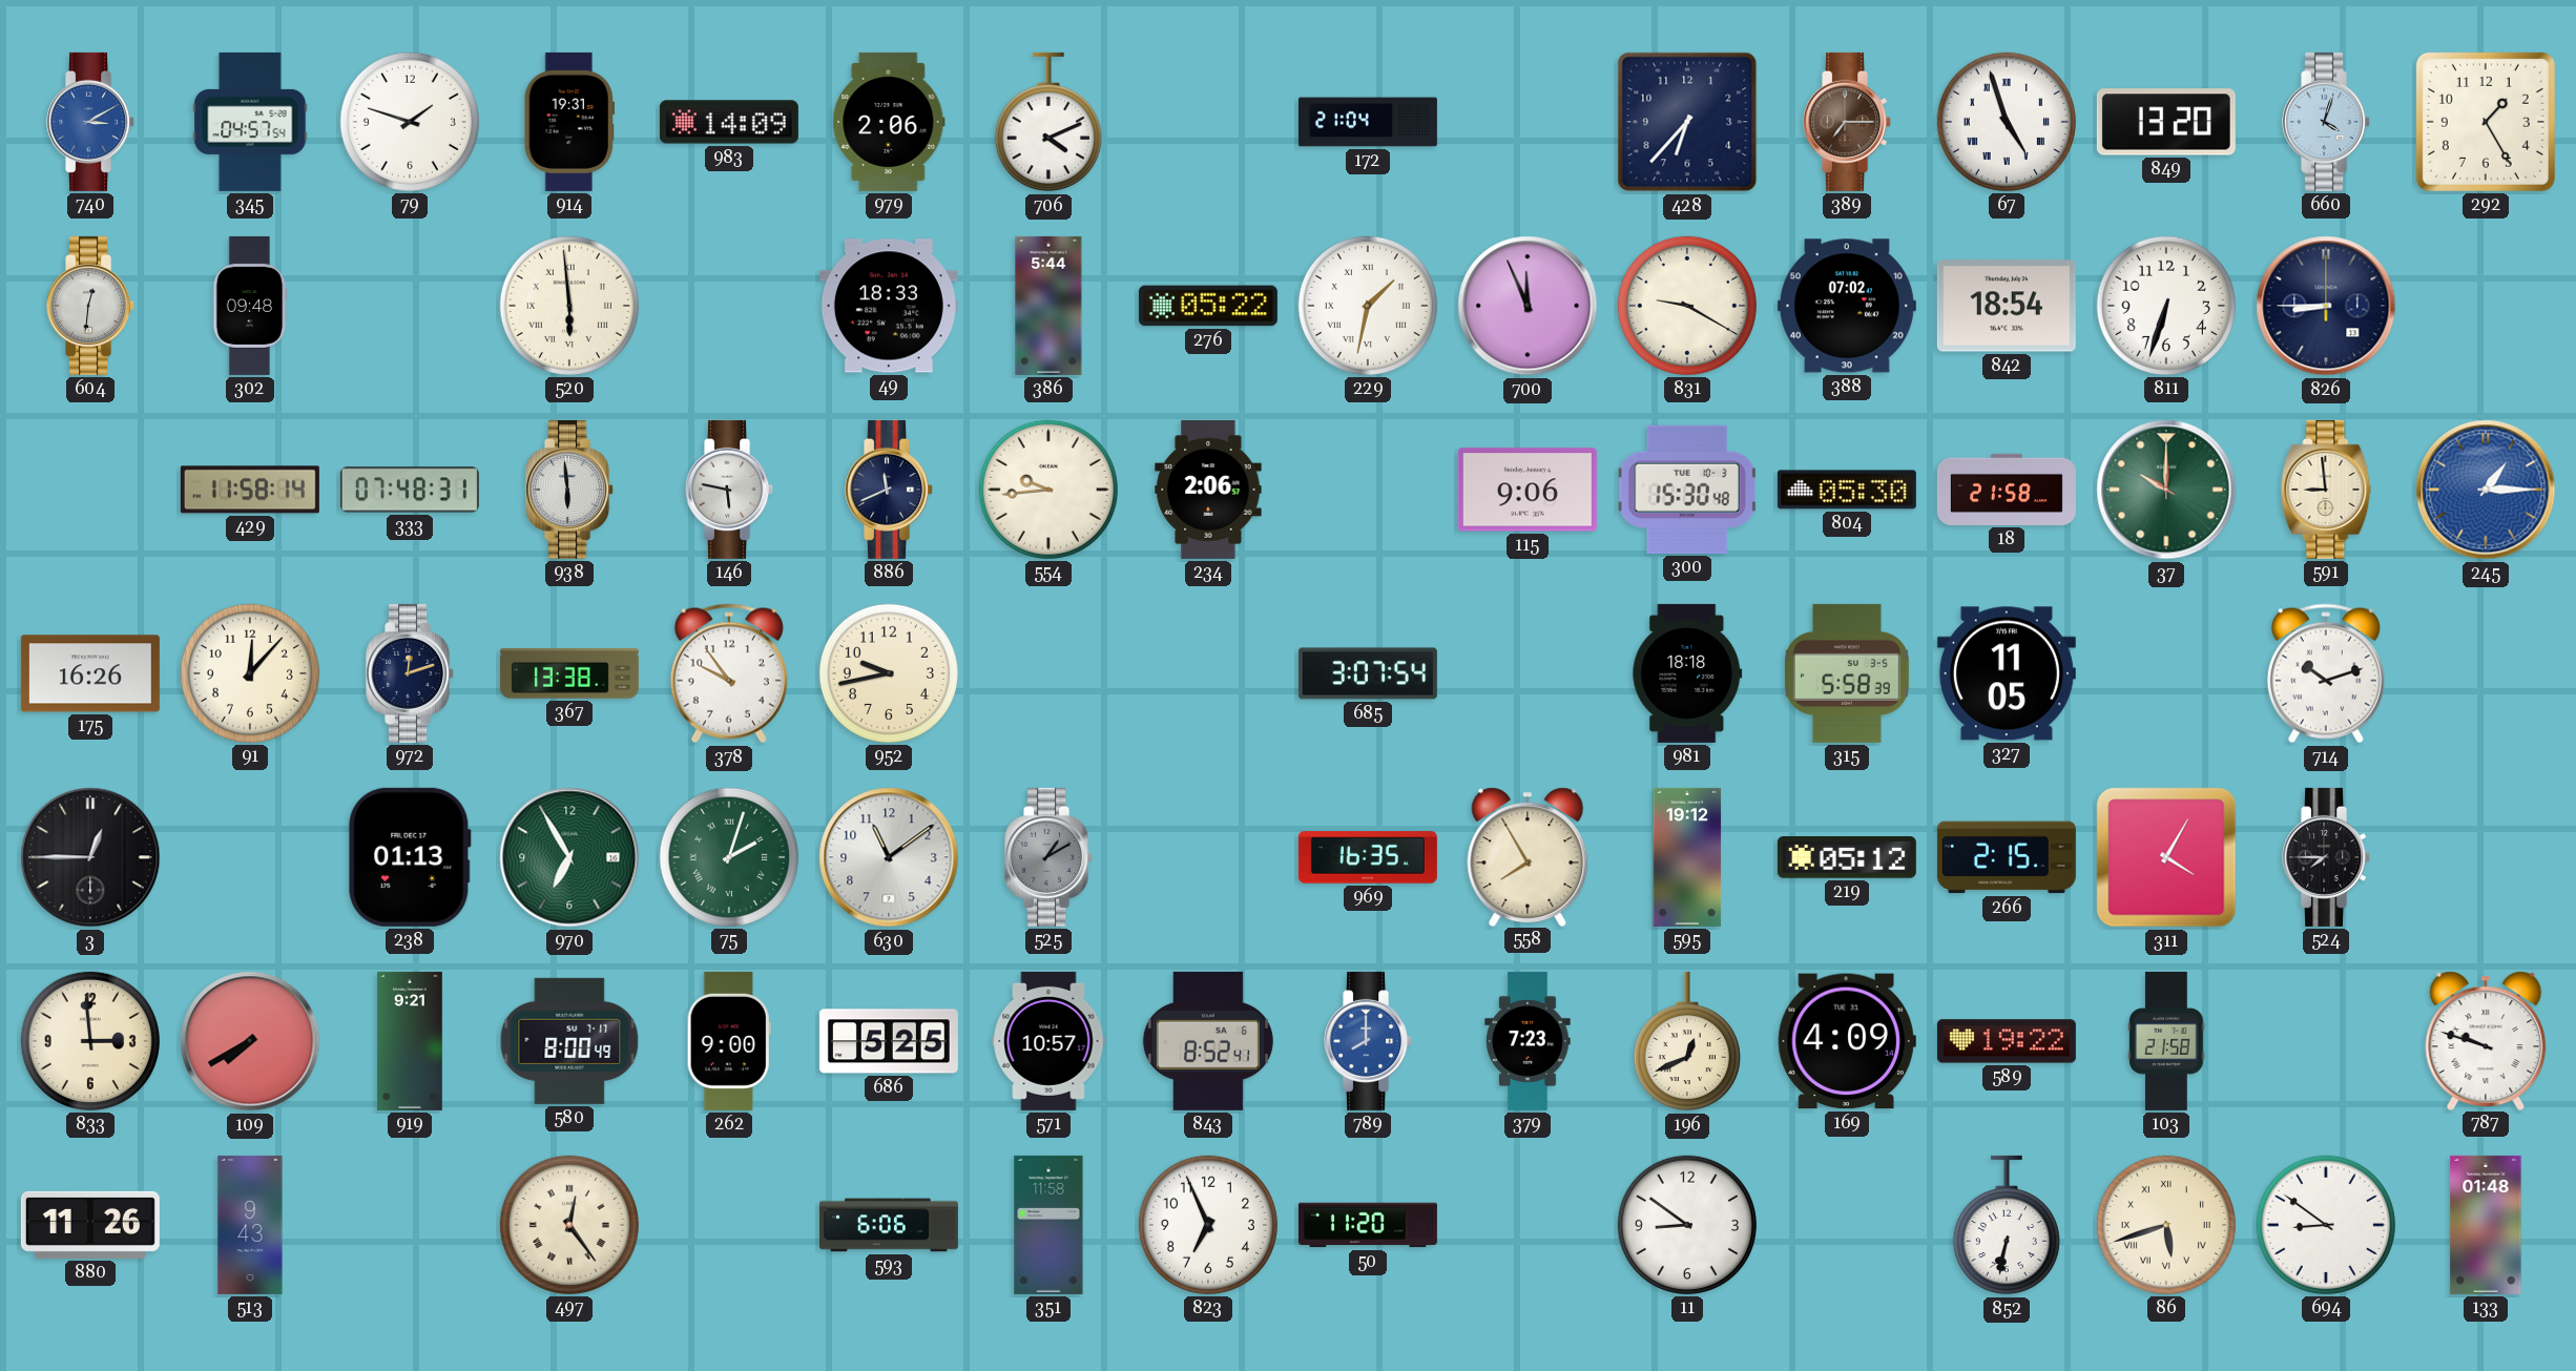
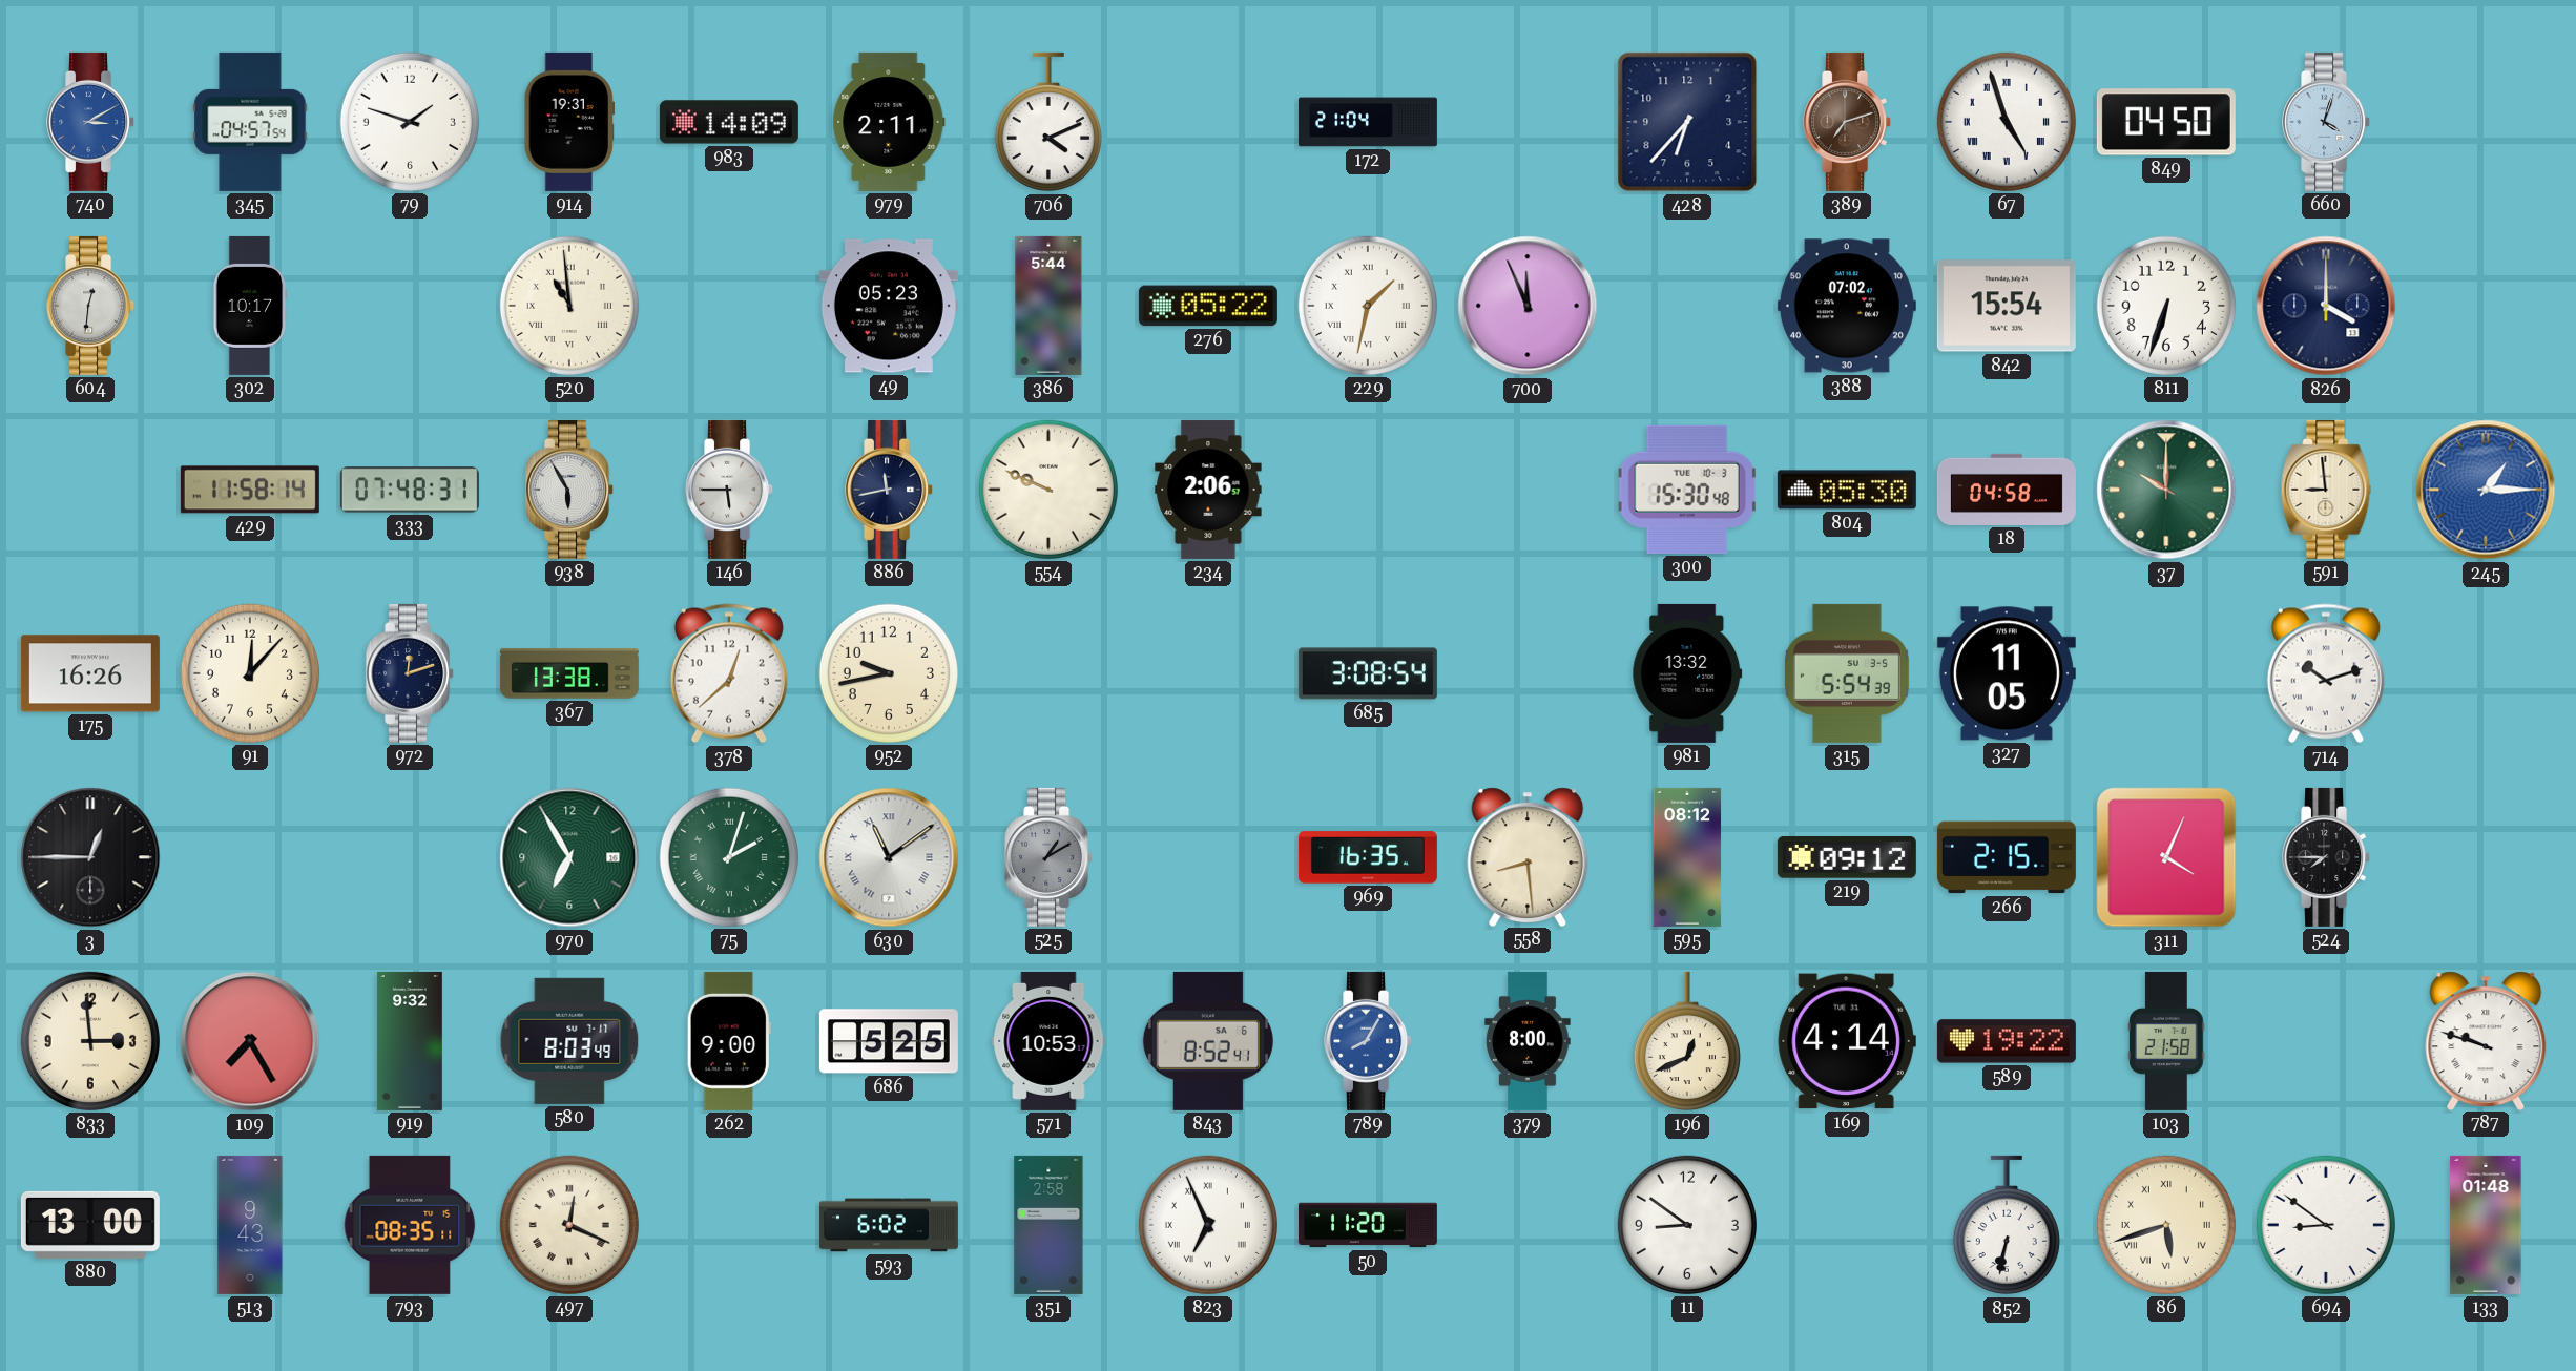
979: 2:06 -> 2:11 (889, 122)
389: 7:15 -> 7:12 (1848, 122)
849: 13:20 -> 04:50 (2166, 122)
292: 1:25 -> none (2486, 122)
302: 09:48 -> 10:17 (250, 306)
520: 5:59 -> 10:59 (569, 306)
49: 18:33 -> 05:23 (889, 306)
831: 9:20 -> none (1687, 306)
842: 18:54 -> 15:54 (2007, 306)
826: 8:45 -> 4:00 (2326, 306)
938: 5:59 -> 5:55 (570, 490)
146: 5:47 -> 5:45 (730, 490)
886: 11:41 -> 11:43 (890, 490)
554: 9:44 -> 9:49 (1048, 490)
115: 9:06 -> none (1528, 490)
18: 21:58 -> 04:58 (2007, 490)
378: 9:54 -> 12:38 (729, 673)
685: 3:07 -> 3:08 (1368, 673)
981: 18:18 -> 13:32 (1687, 673)
315: 5:58 -> 5:54 (1847, 673)
238: 01:13 -> none (410, 857)
630 numerals: Arabic -> Roman (889, 857)
558: 7:55 -> 8:29 (1528, 856)
595: 19:12 -> 08:12 (1687, 857)
219: 05:12 -> 09:12 (1847, 857)
311: 4:05 -> 4:04 (2166, 857)
109: 7:40 -> 7:25 (250, 1041)
919: 9:21 -> 9:32 (410, 1041)
580: 8:00 -> 8:03 (569, 1041)
571: 10:57 -> 10:53 (1048, 1041)
789: 8:00 -> 8:05 (1369, 1041)
379: 7:23 -> 8:00 (1528, 1041)
169: 4:09 -> 4:14 (1847, 1041)
880: 11:26 -> 13:00 (90, 1225)
793: none -> 08:35 (410, 1225)
497: 12:24 -> 12:19 (569, 1225)
593: 6:06 -> 6:02 (889, 1225)
351: 11:58 -> 2:58 (1048, 1225)
823 numerals: Arabic -> Roman (1208, 1225)
